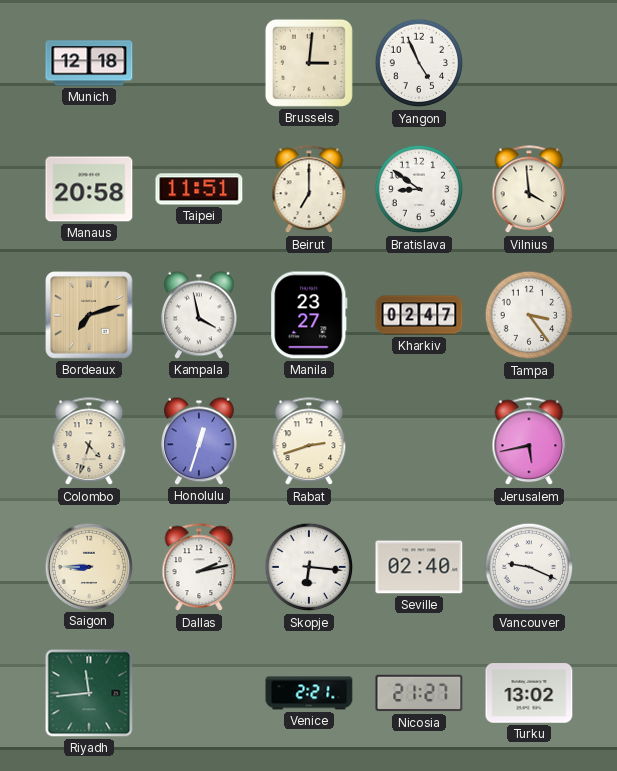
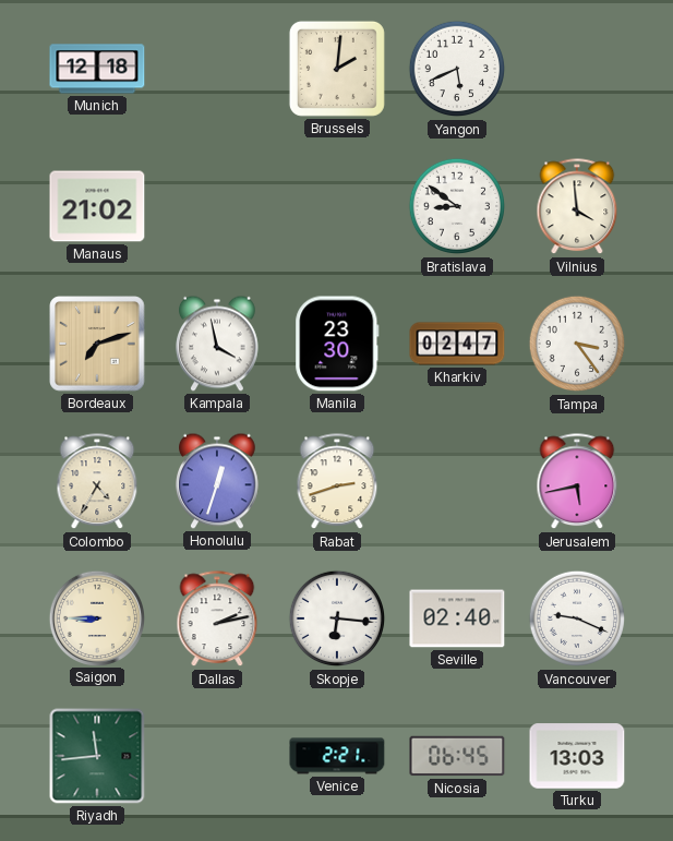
Brussels: 3:01 -> 2:01 (337, 69)
Yangon: 4:56 -> 5:41 (457, 69)
Manaus: 20:58 -> 21:02 (97, 206)
Taipei: 11:51 -> none (199, 189)
Beirut: 7:00 -> none (309, 190)
Manila: 23:27 -> 23:30 (337, 344)
Colombo: 4:33 -> 4:35 (97, 482)
Nicosia: 21:27 -> 06:45 (457, 756)
Turku: 13:02 -> 13:03 (577, 756)
